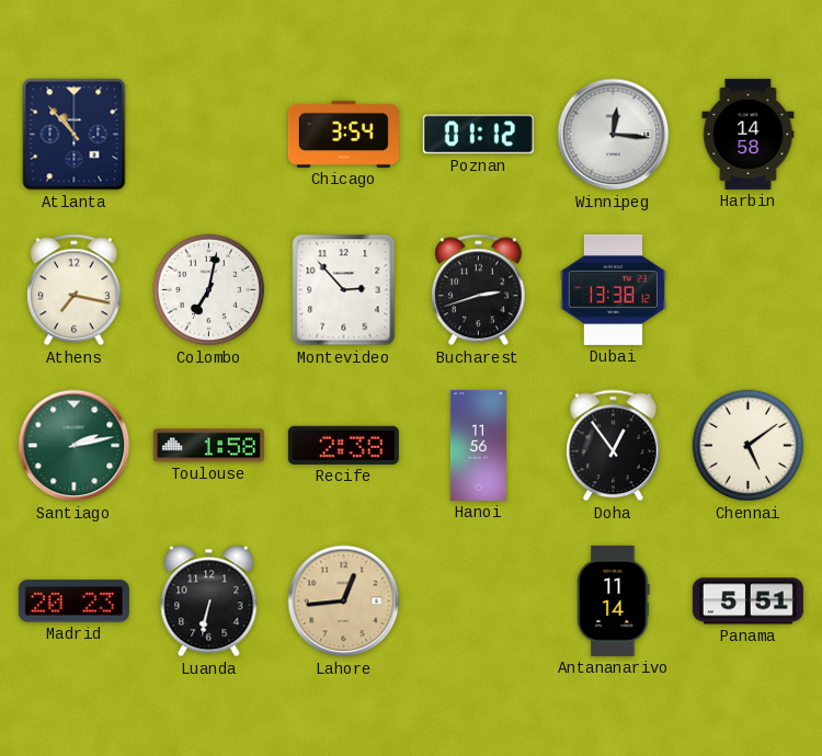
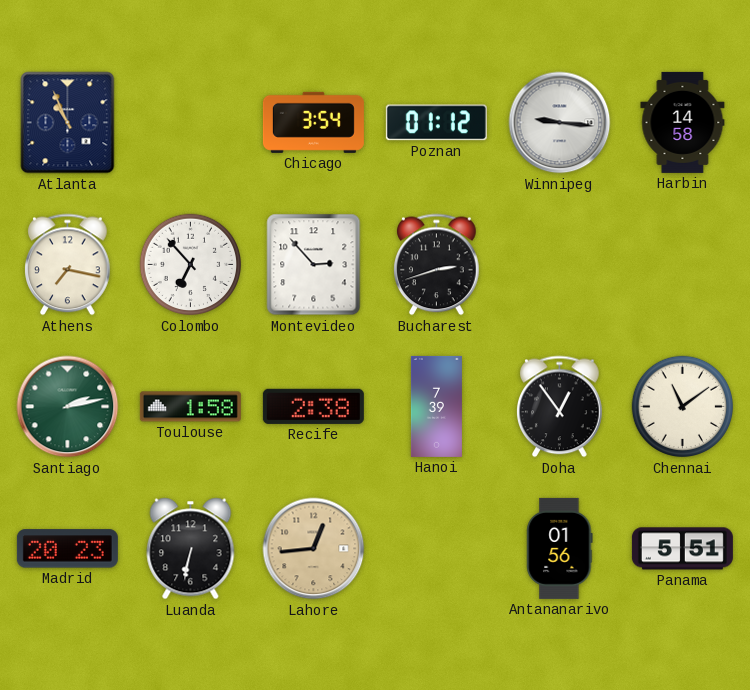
Atlanta: 10:53 -> 10:56 (68, 123)
Winnipeg: 12:16 -> 9:16 (560, 123)
Colombo: 7:02 -> 6:53 (191, 265)
Dubai: 13:38 -> none (613, 289)
Hanoi: 11:56 -> 7:39 (436, 406)
Chennai: 5:09 -> 11:09 (683, 407)
Antananarivo: 11:14 -> 01:56 (560, 548)
